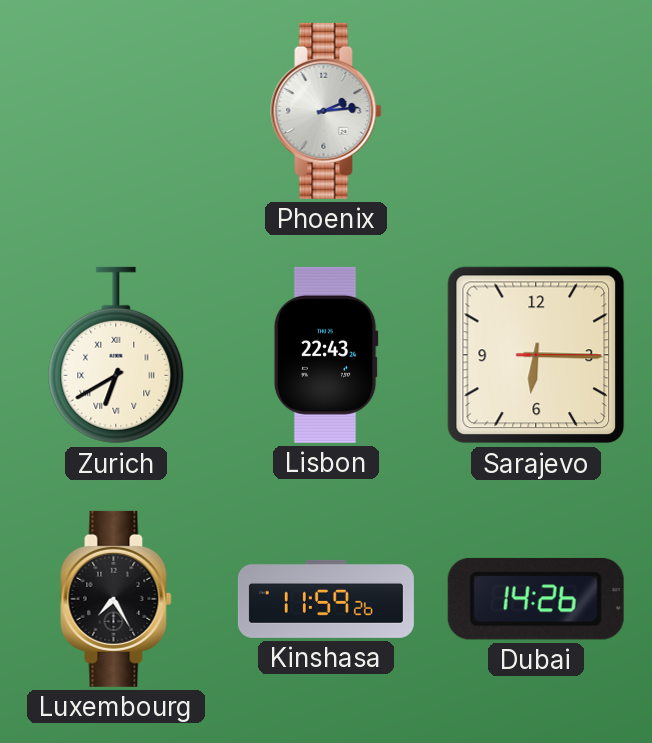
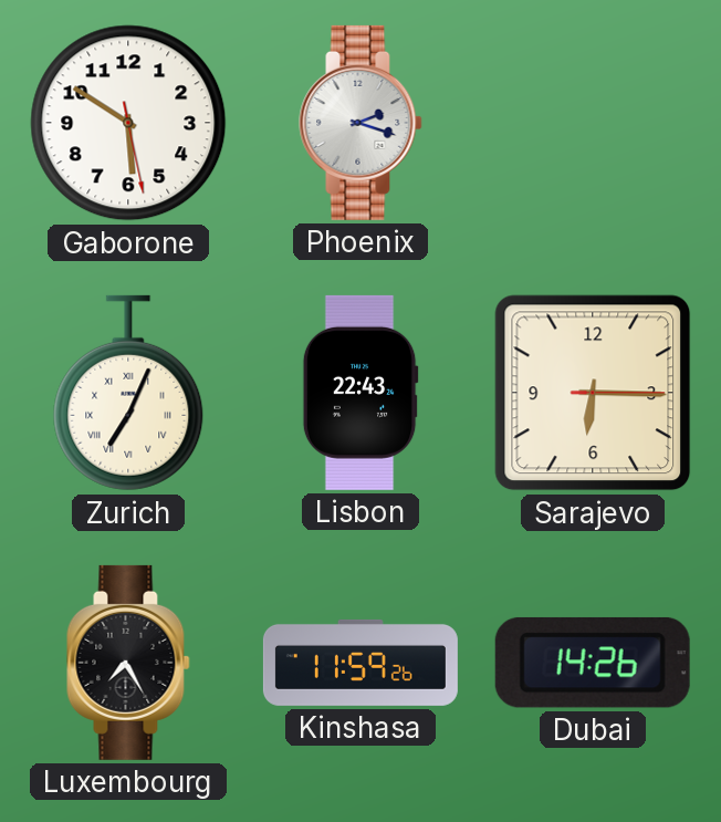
Gaborone: none -> 5:50 (128, 123)
Phoenix: 2:14 -> 2:18 (360, 123)
Zurich: 6:40 -> 7:04 (128, 393)
